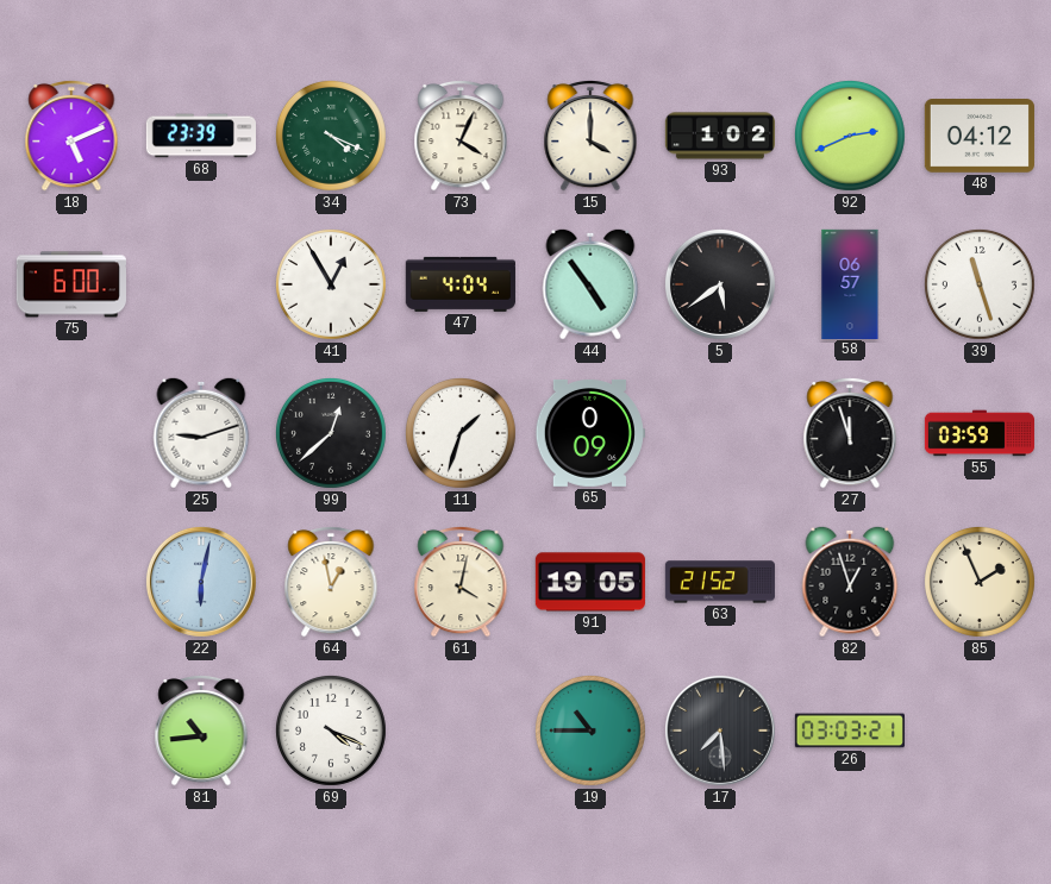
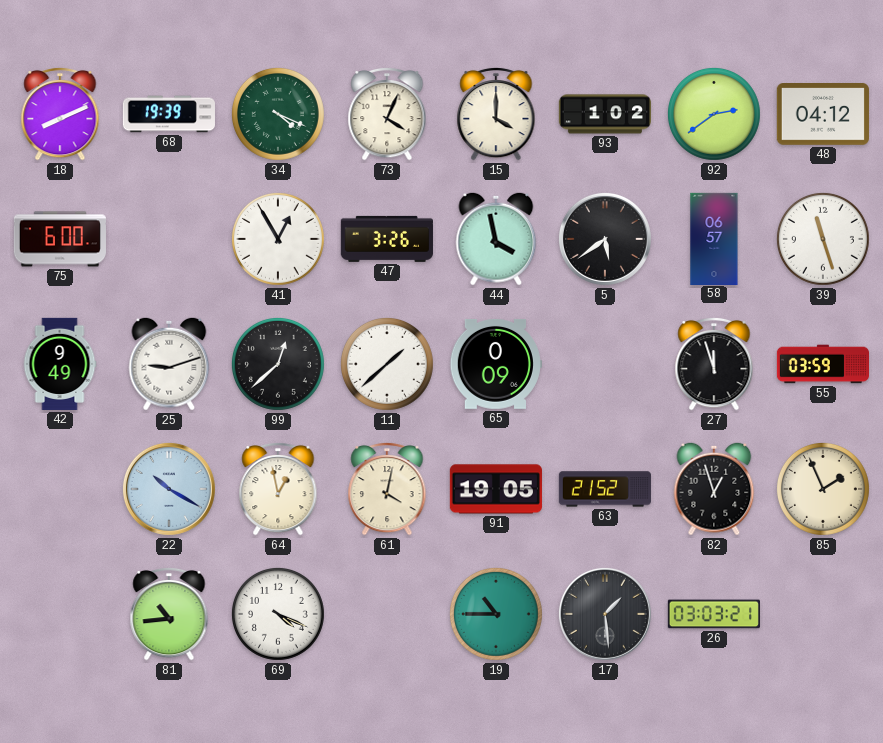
18: 5:11 -> 8:11 (60, 114)
68: 23:39 -> 19:39 (169, 114)
92: 2:41 -> 2:39 (714, 114)
47: 4:04 -> 3:26 (387, 239)
44: 4:54 -> 3:58 (496, 239)
42: none -> 9:49 (60, 364)
11: 1:33 -> 1:38 (387, 364)
22: 6:02 -> 10:20 (169, 489)
17: 7:29 -> 1:29 (605, 614)
